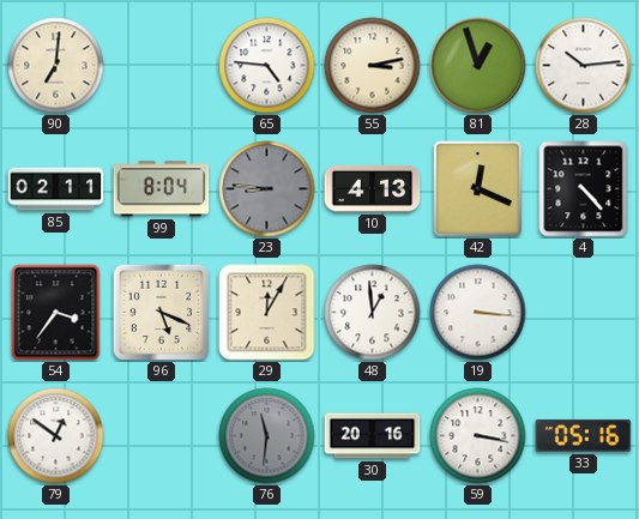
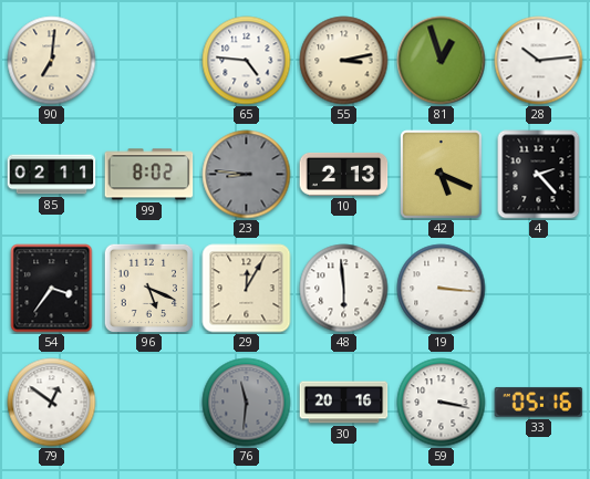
99: 8:04 -> 8:02 (149, 175)
10: 4:13 -> 2:13 (344, 174)
42: 12:19 -> 5:19 (442, 175)
4: 4:23 -> 2:23 (539, 175)
48: 12:59 -> 5:59 (344, 289)
